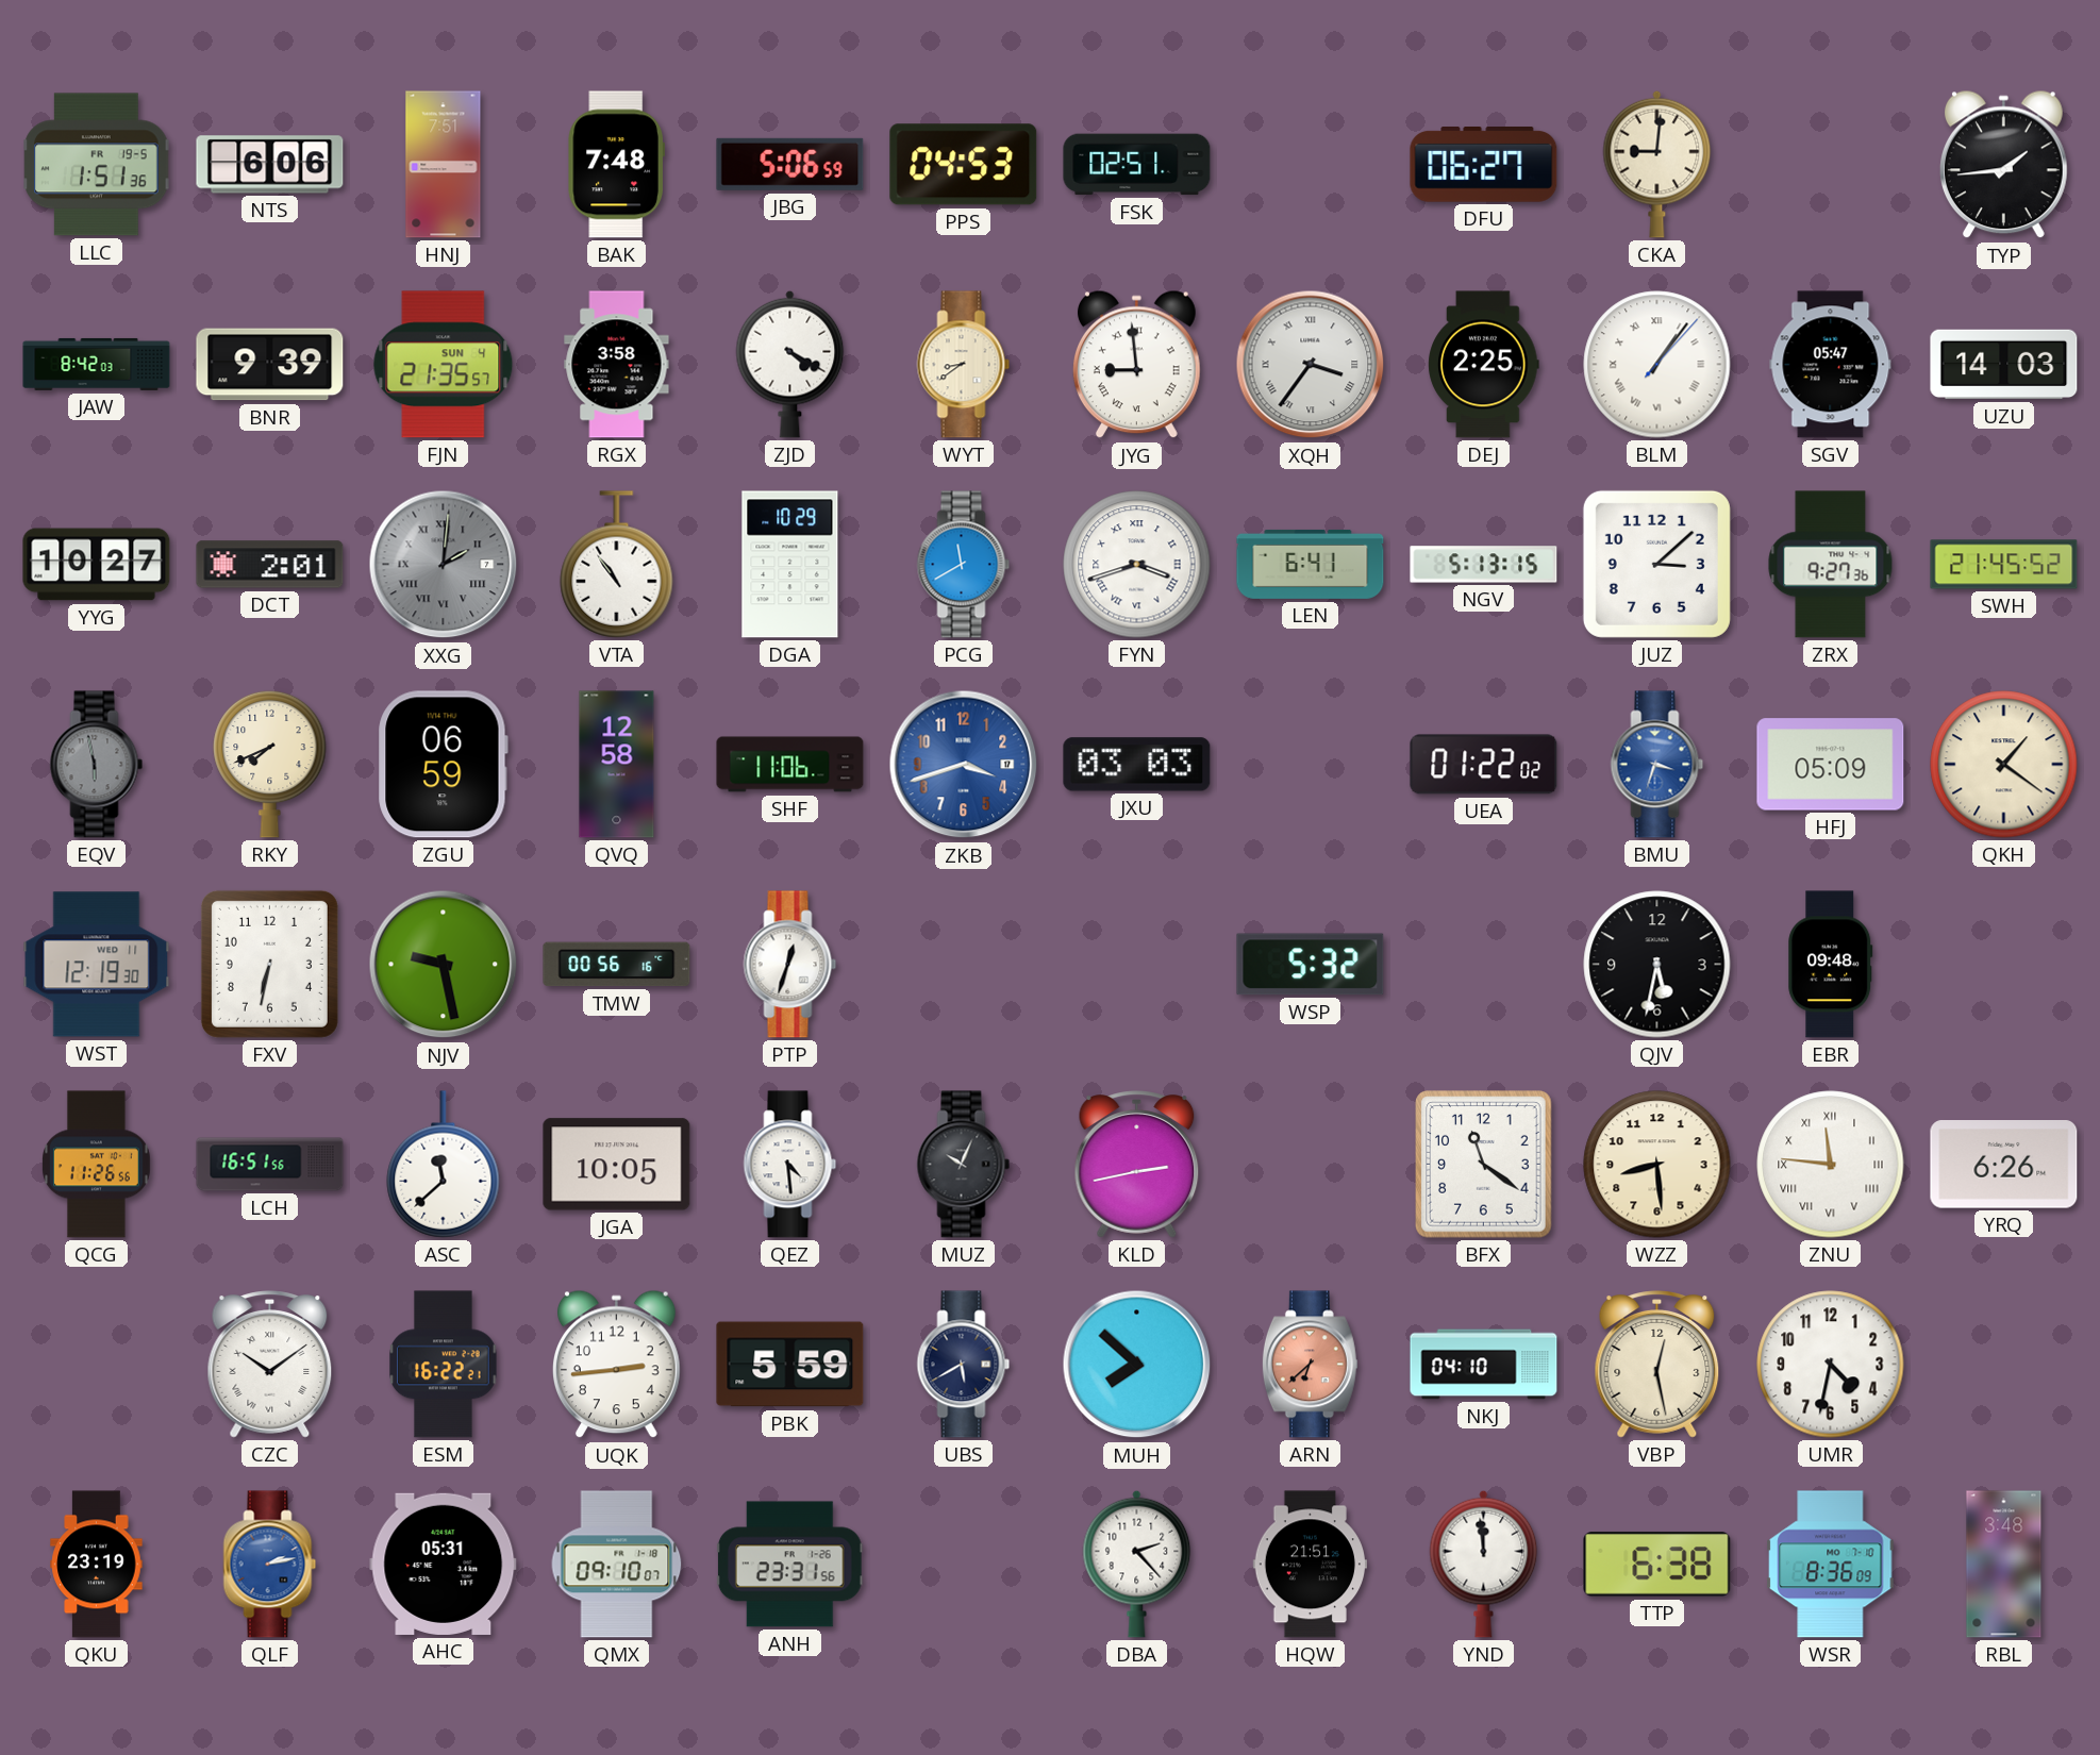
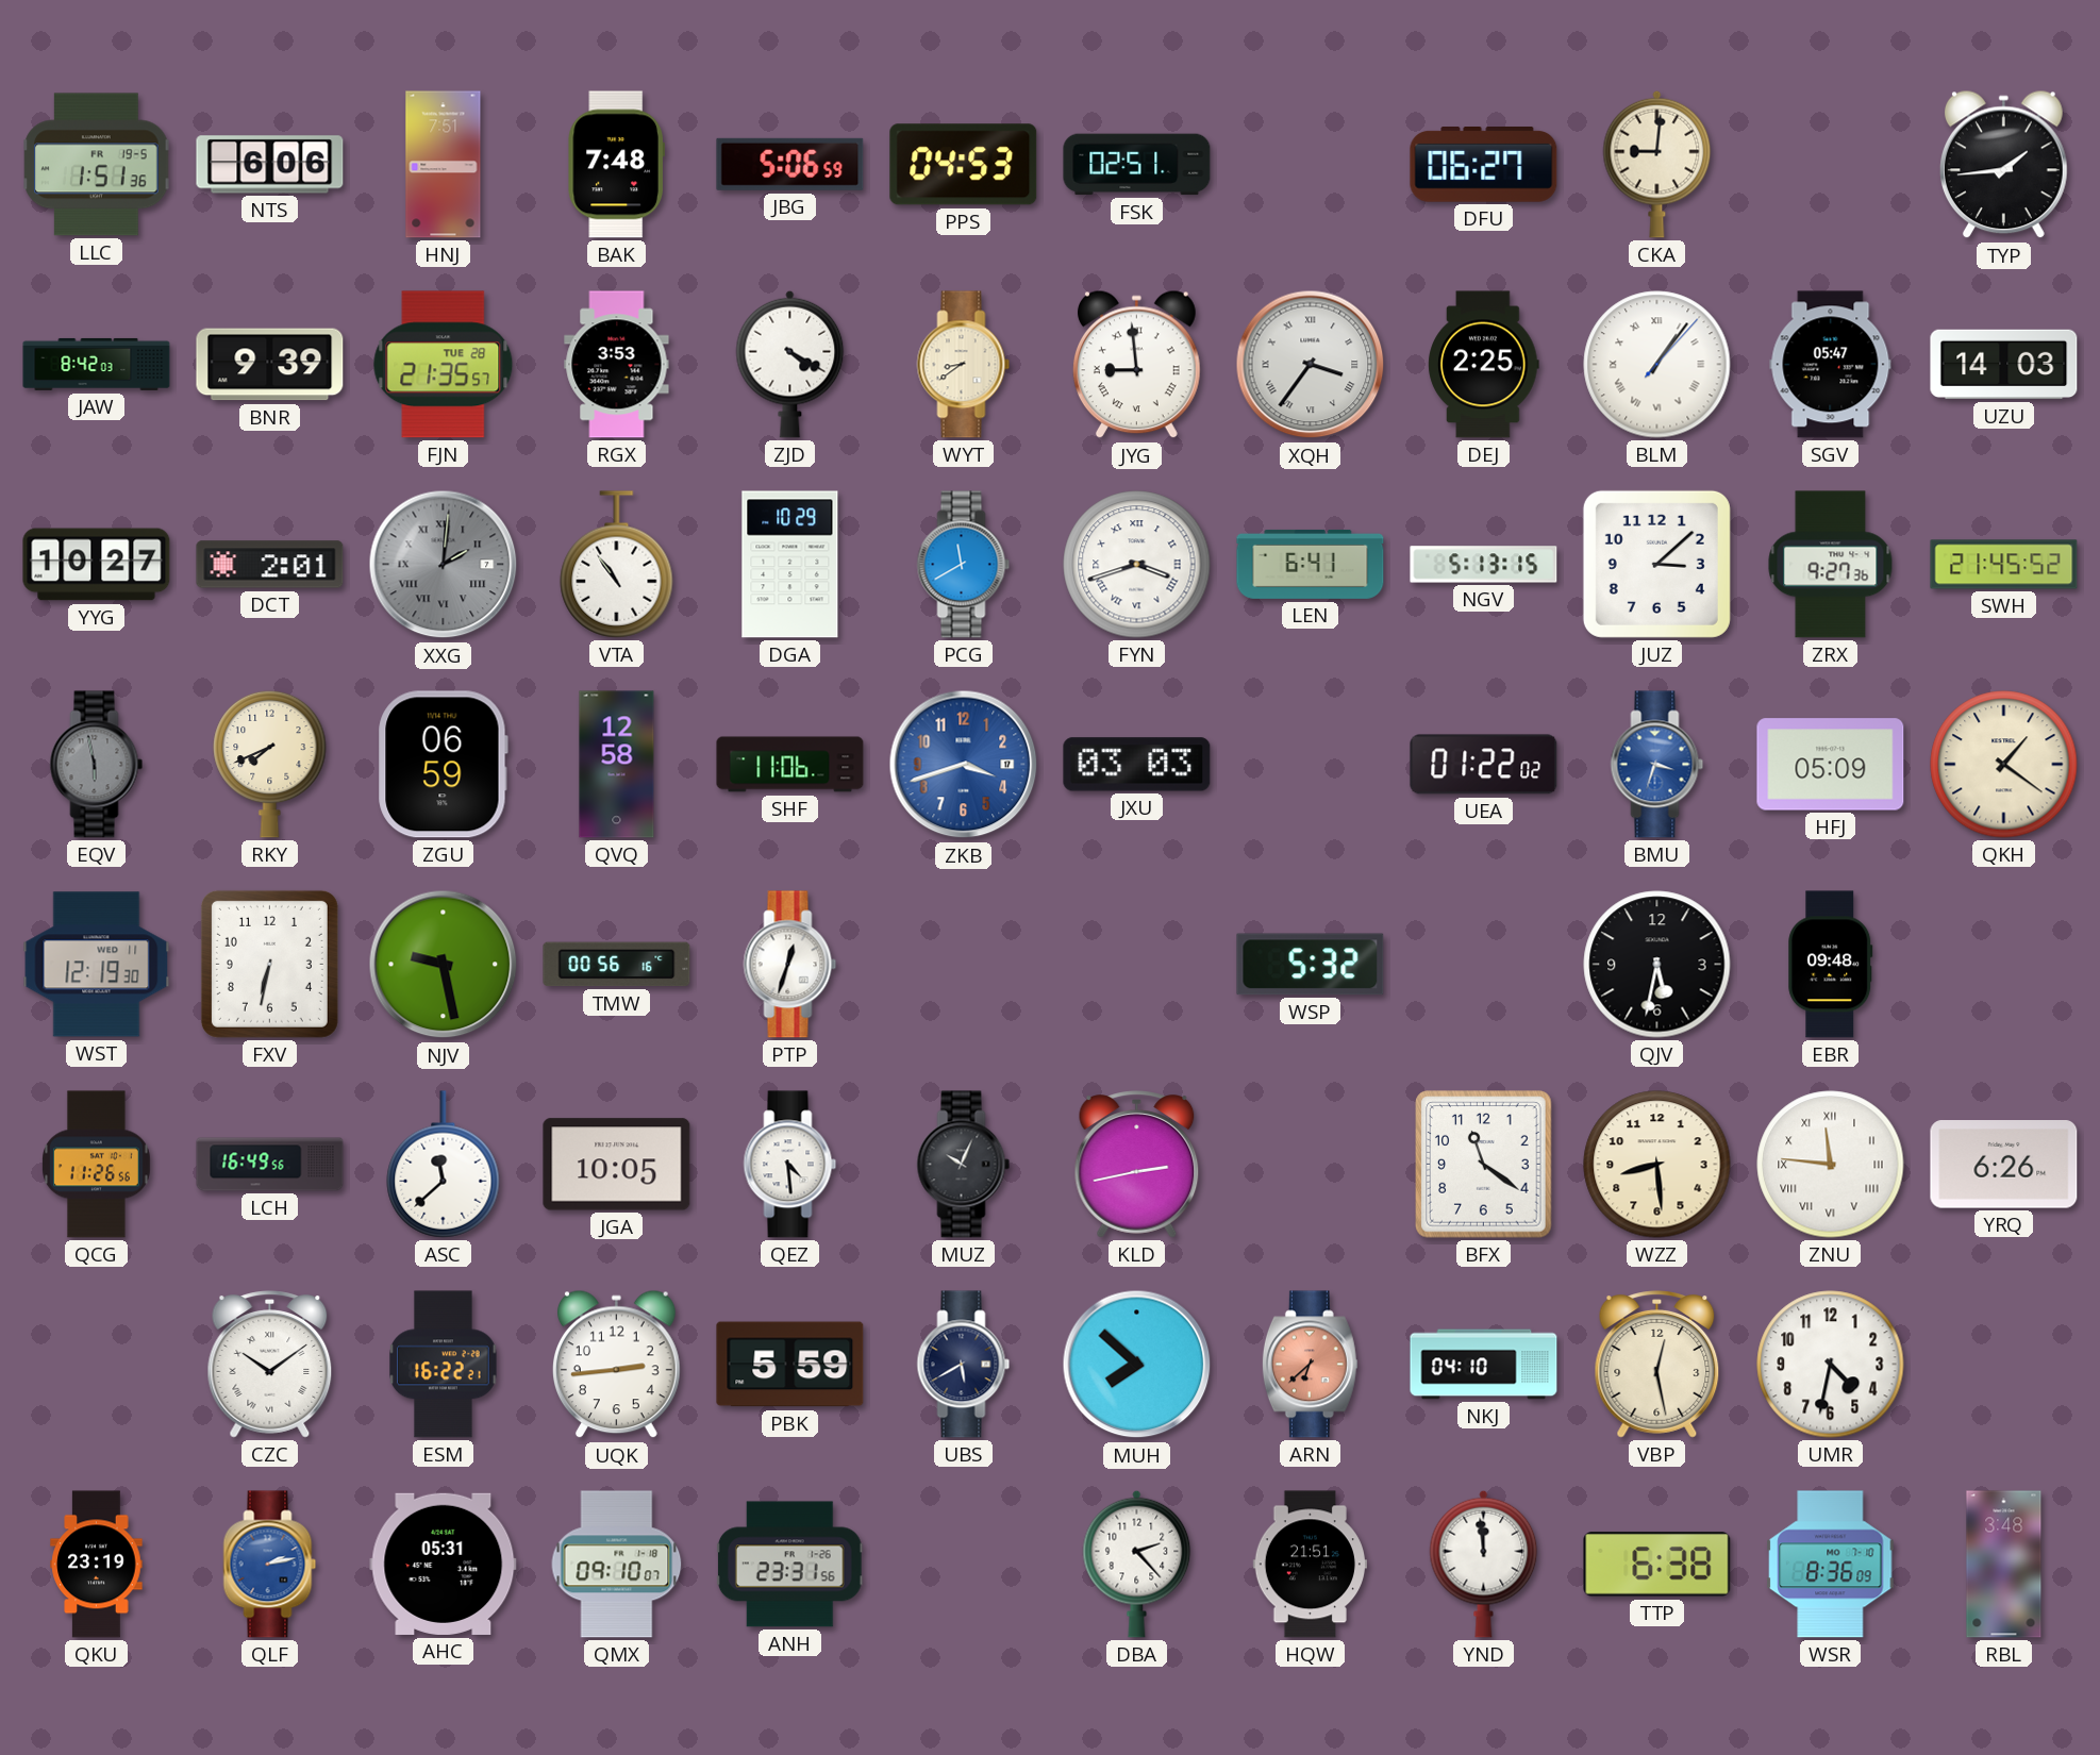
FJN date: SUN 4 -> TUE 28 (444, 365)
RGX: 3:58 -> 3:53 (617, 365)
LCH: 16:51 -> 16:49 (270, 1165)
